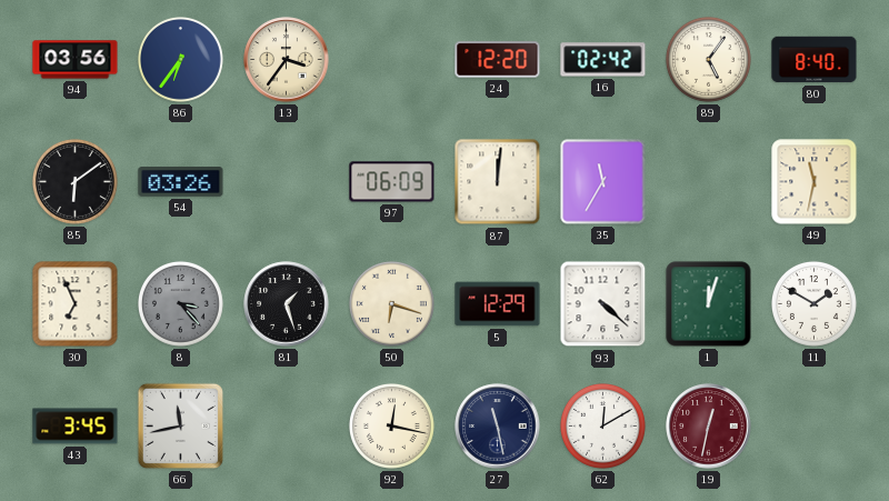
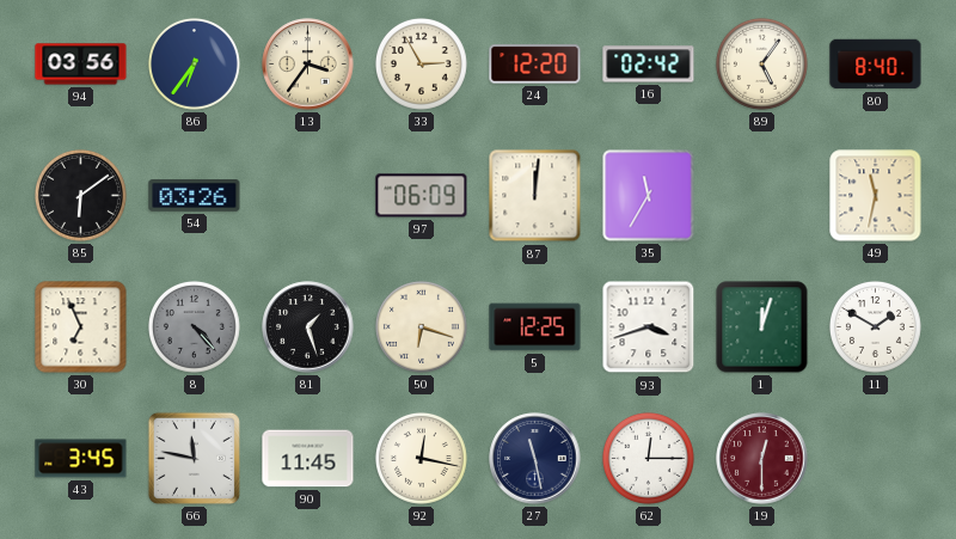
33: none -> 2:55 (421, 63)
8: 3:23 -> 4:23 (194, 326)
5: 12:29 -> 12:25 (535, 327)
93: 4:22 -> 3:42 (649, 327)
66: 11:43 -> 11:47 (194, 458)
90: none -> 11:45 (308, 459)
62: 12:10 -> 12:15 (648, 458)
19: 12:32 -> 12:30 (762, 459)
